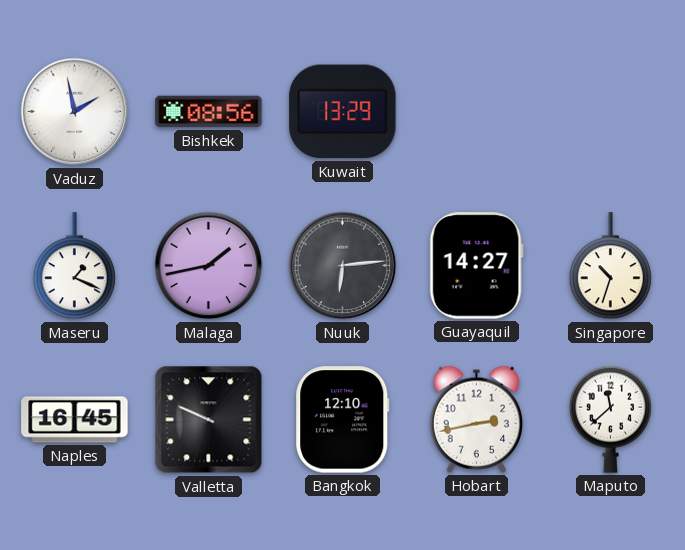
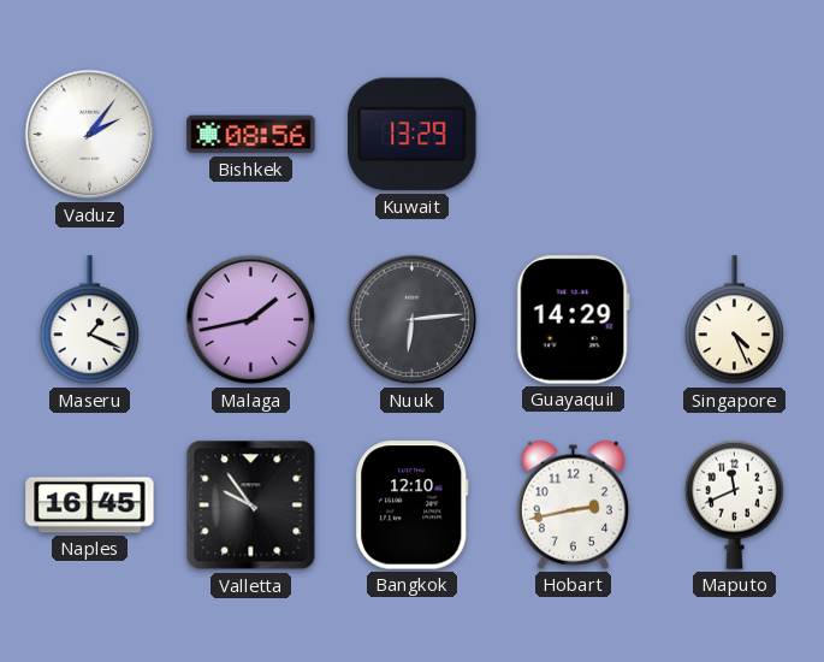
Vaduz: 1:58 -> 2:06 (90, 135)
Guayaquil: 14:27 -> 14:29 (573, 320)
Singapore: 10:33 -> 4:26 (734, 320)
Valletta: 9:49 -> 9:54 (251, 506)
Maputo: 11:38 -> 11:41 (734, 504)
